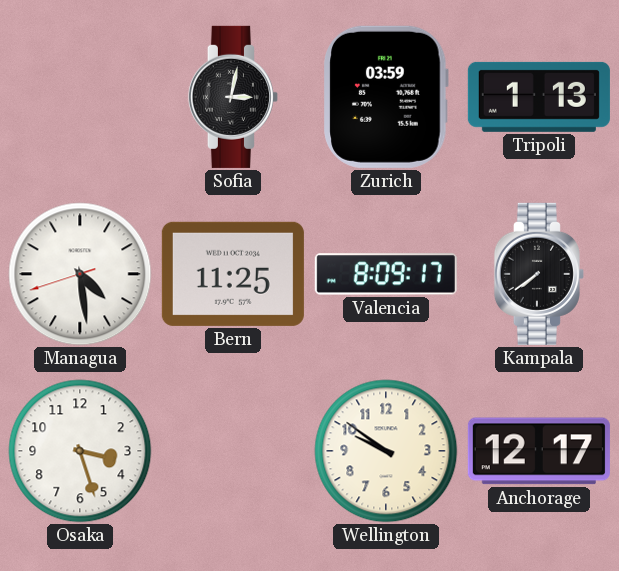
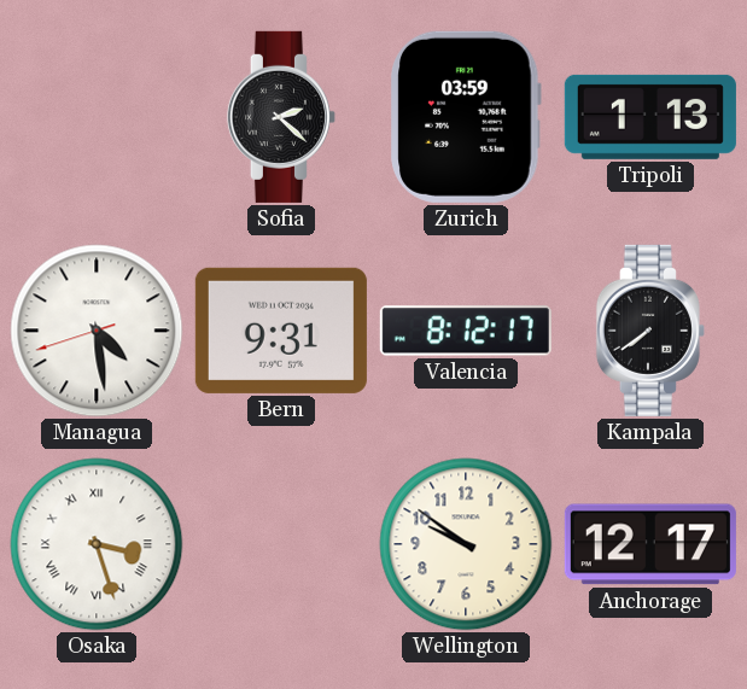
Sofia: 3:02 -> 2:22 (281, 117)
Bern: 11:25 -> 9:31 (281, 331)
Valencia: 8:09 -> 8:12 (466, 331)
Osaka numerals: Arabic -> Roman (97, 544)
